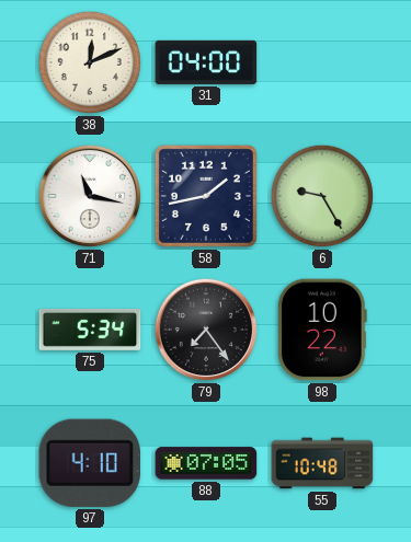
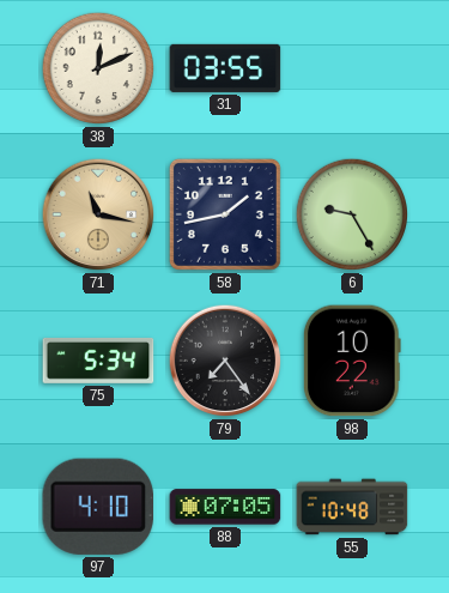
31: 04:00 -> 03:55 (225, 68)
71 dial: white -> champagne (98, 214)
